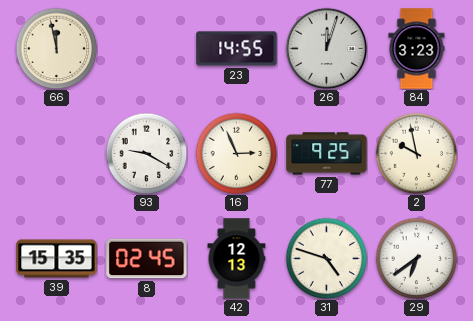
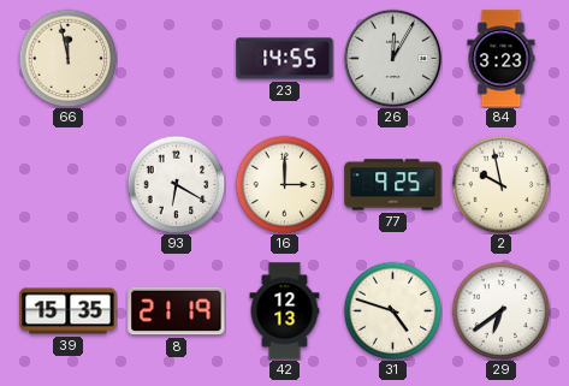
26: 12:03 -> 12:05 (392, 58)
93: 9:20 -> 6:20 (176, 184)
16: 2:56 -> 3:00 (284, 184)
8: 02:45 -> 21:19 (177, 311)
